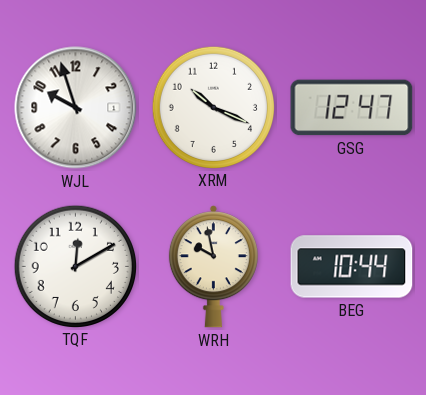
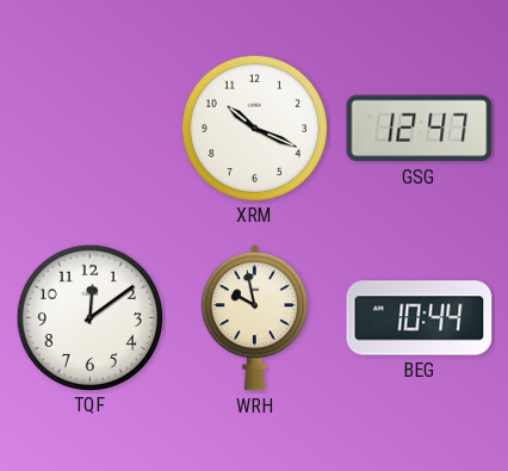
WJL: 9:57 -> none (76, 108)
TQF: 12:10 -> 12:09 (89, 317)
